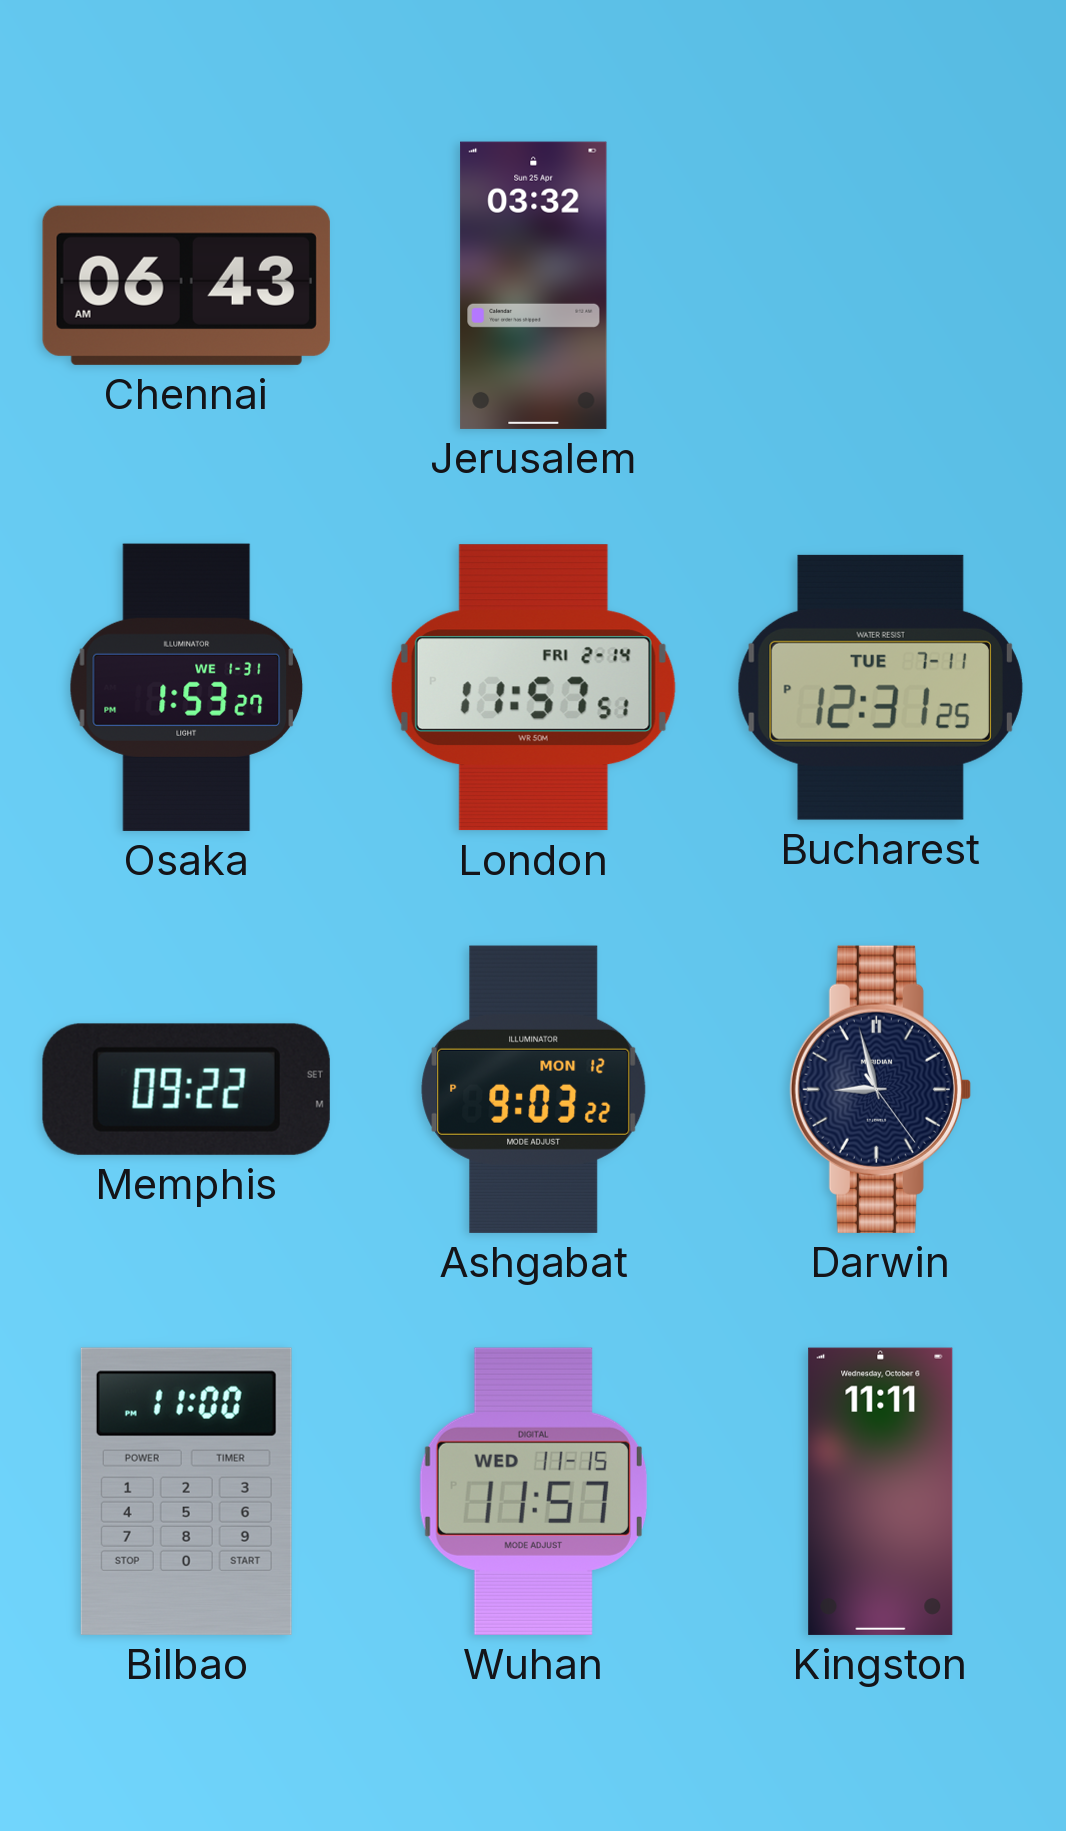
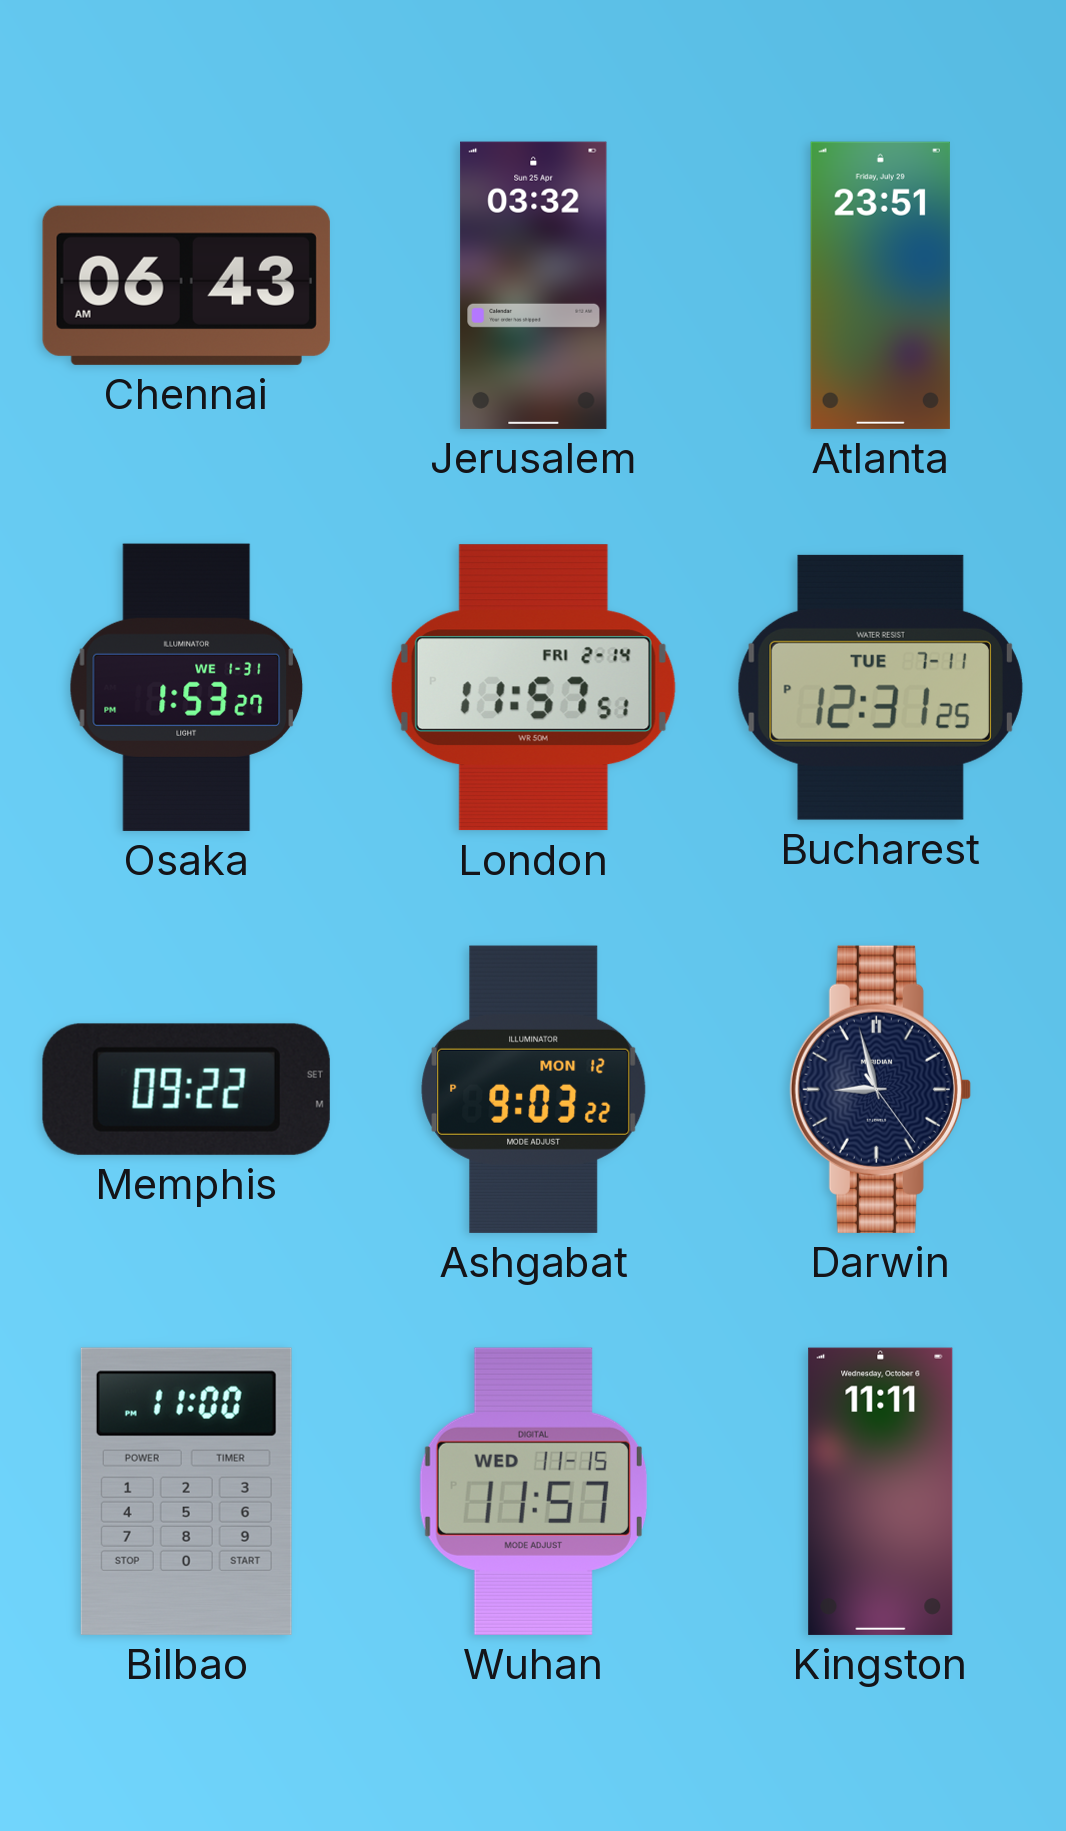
Atlanta: none -> 23:51 (880, 285)
